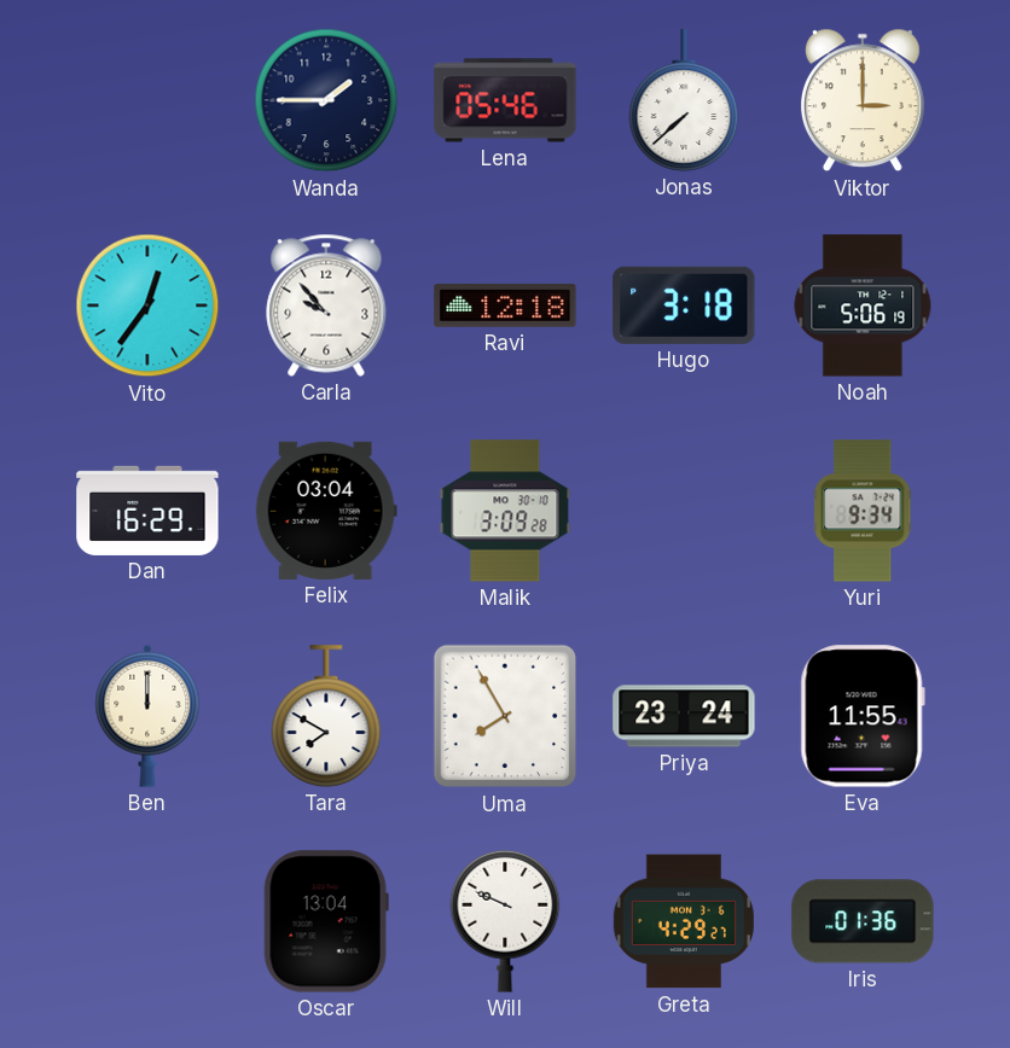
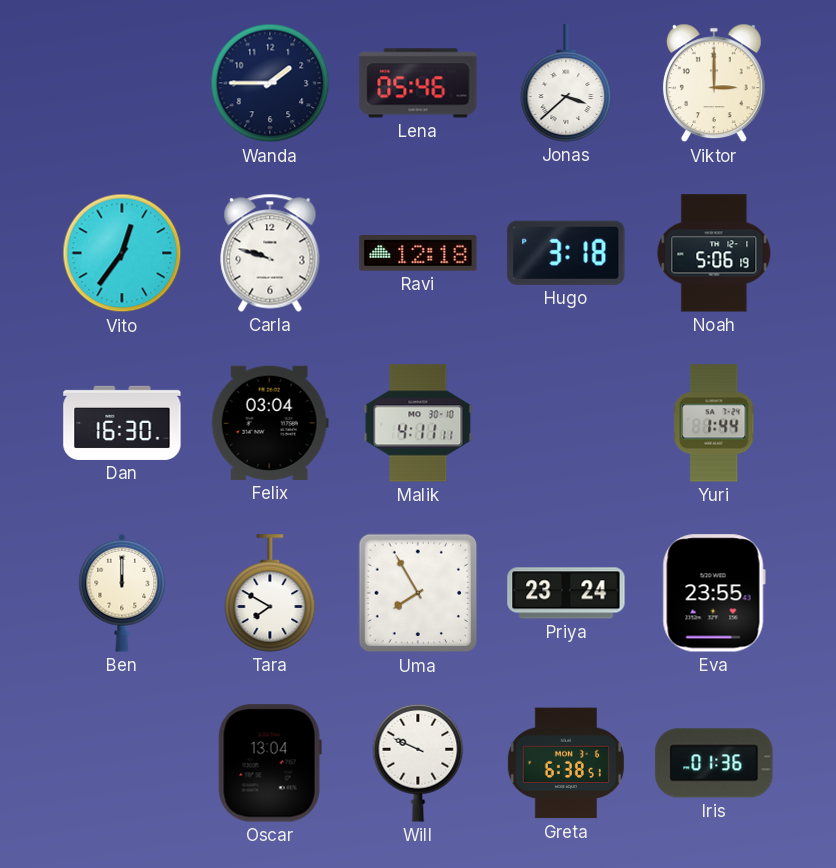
Jonas: 7:38 -> 3:38 (566, 83)
Carla: 9:53 -> 9:48 (270, 253)
Dan: 16:29 -> 16:30 (122, 423)
Malik: 3:09 -> 4:11 (418, 423)
Yuri: 9:34 -> 1:44 (714, 423)
Eva: 11:55 -> 23:55 (714, 593)
Greta: 4:29 -> 6:38 (566, 763)
